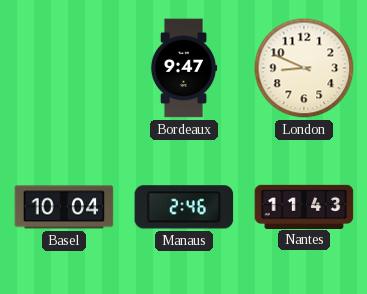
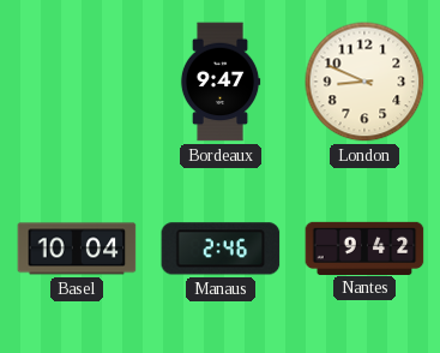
Nantes: 11:43 -> 9:42 (364, 247)
